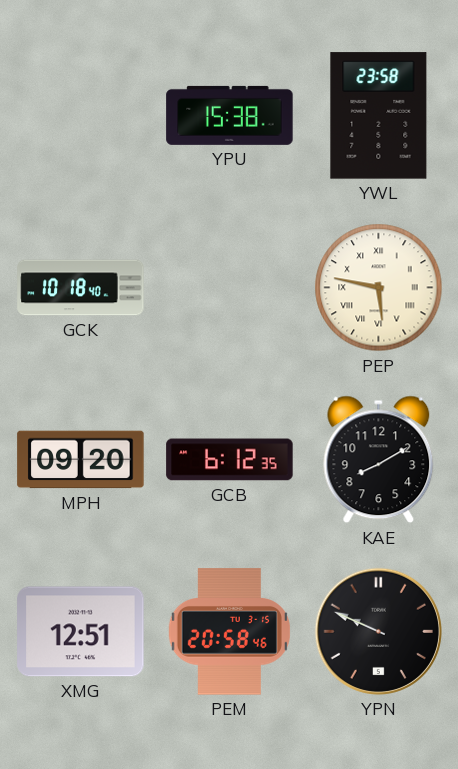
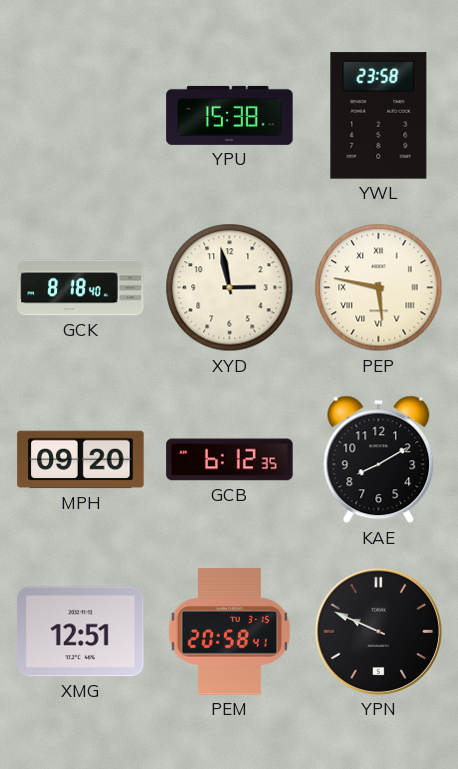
GCK: 10:18 -> 8:18 (81, 288)
XYD: none -> 2:58 (230, 288)
PEM: 20:58:46 -> 20:58:41 (229, 632)
